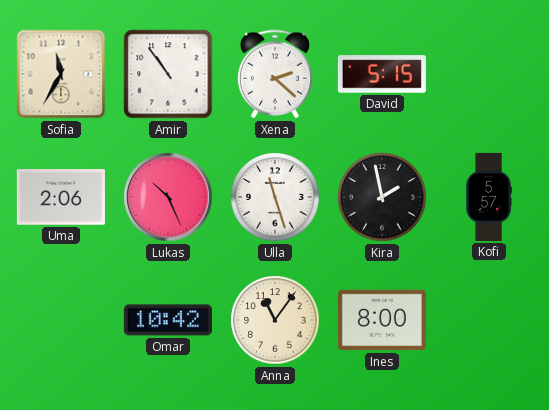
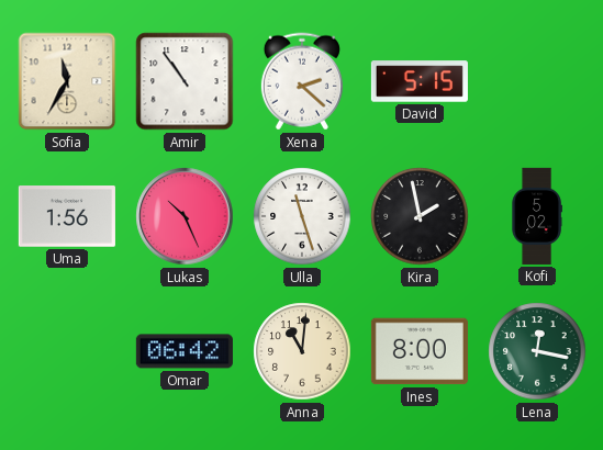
Uma: 2:06 -> 1:56 (67, 216)
Kofi: 5:57 -> 5:02 (537, 216)
Omar: 10:42 -> 06:42 (185, 351)
Anna: 11:06 -> 11:01 (302, 351)
Lena: none -> 12:17 (537, 351)
